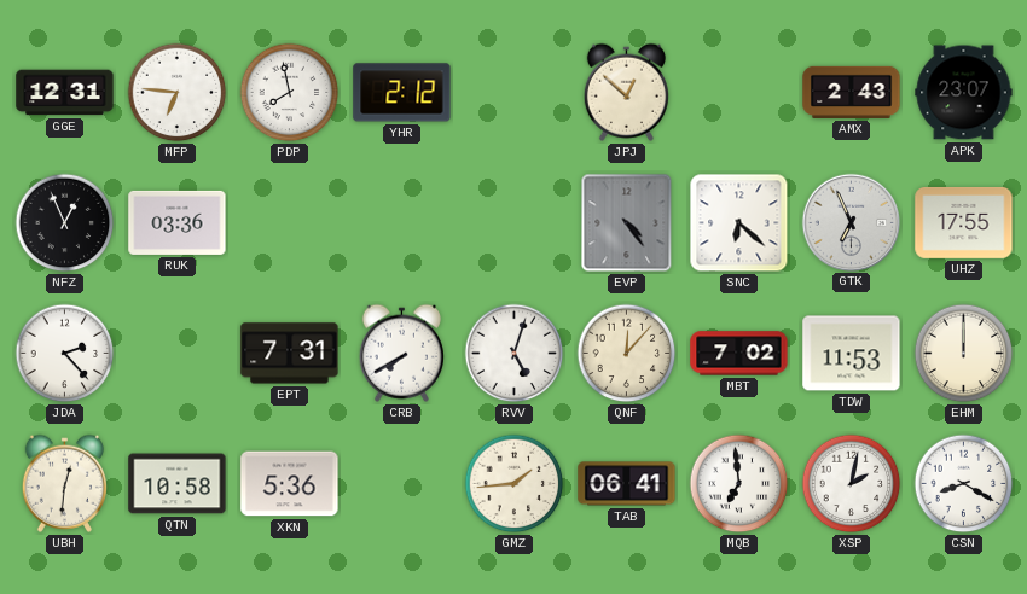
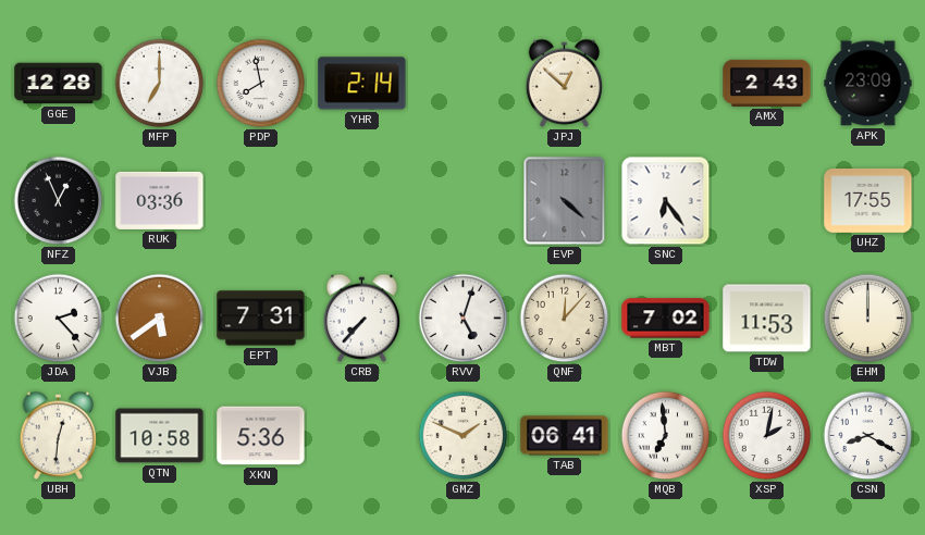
GGE: 12:31 -> 12:28 (59, 84)
MFP: 6:46 -> 7:00 (160, 84)
YHR: 2:12 -> 2:14 (362, 84)
APK: 23:07 -> 23:09 (868, 84)
EVP: 4:24 -> 4:22 (565, 201)
SNC: 6:22 -> 6:24 (666, 201)
GTK: 6:56 -> none (851, 222)
VJB: none -> 5:39 (160, 319)
CRB: 7:40 -> 7:37 (361, 318)
GMZ: 1:44 -> 1:49 (464, 436)
